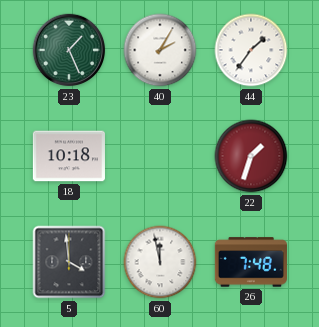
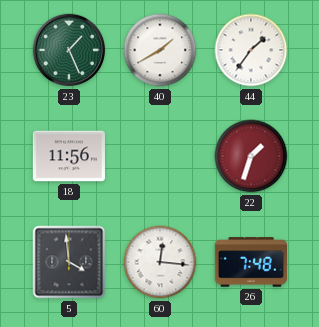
40: 2:05 -> 1:40 (160, 50)
18: 10:18 -> 11:56 (69, 156)
60: 11:58 -> 12:16 (160, 262)
